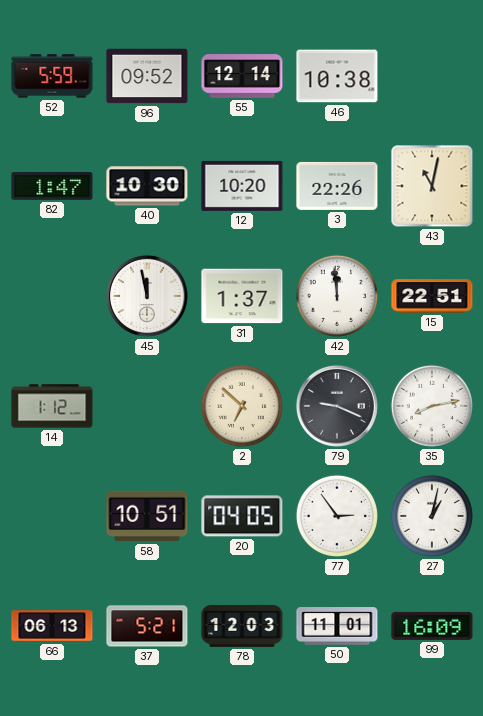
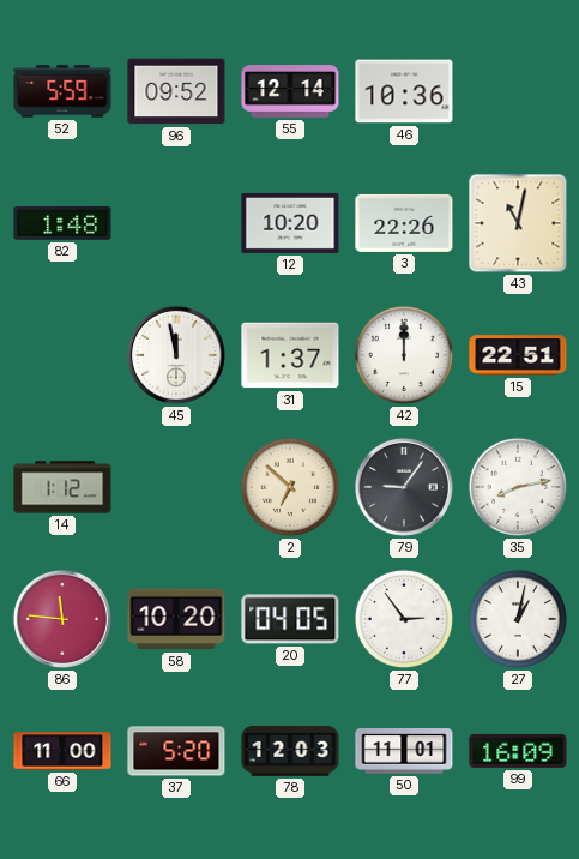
46: 10:38 -> 10:36 (404, 91)
82: 1:47 -> 1:48 (62, 223)
40: 10:30 -> none (147, 186)
42: 11:59 -> 12:00 (404, 355)
79: 9:19 -> 9:06 (404, 487)
86: none -> 11:46 (62, 619)
58: 10:51 -> 10:20 (176, 619)
66: 06:13 -> 11:00 (62, 751)
37: 5:21 -> 5:20 (176, 751)
